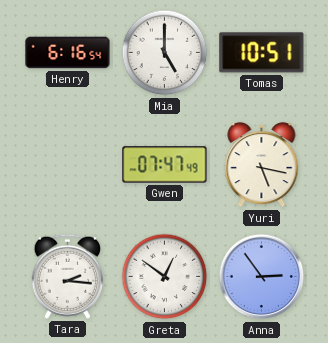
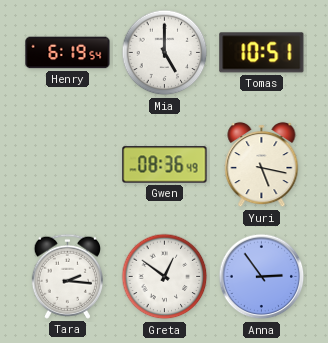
Henry: 6:16 -> 6:19 (68, 53)
Gwen: 07:47 -> 08:36 (165, 165)
